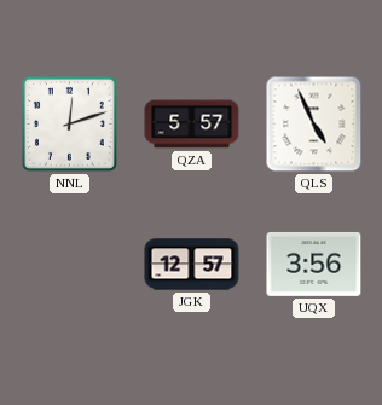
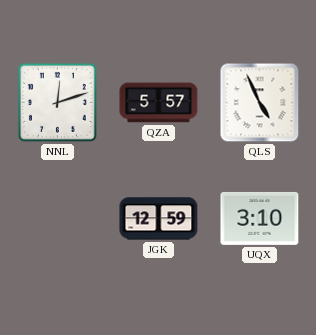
JGK: 12:57 -> 12:59 (159, 219)
UQX: 3:56 -> 3:10 (260, 218)
